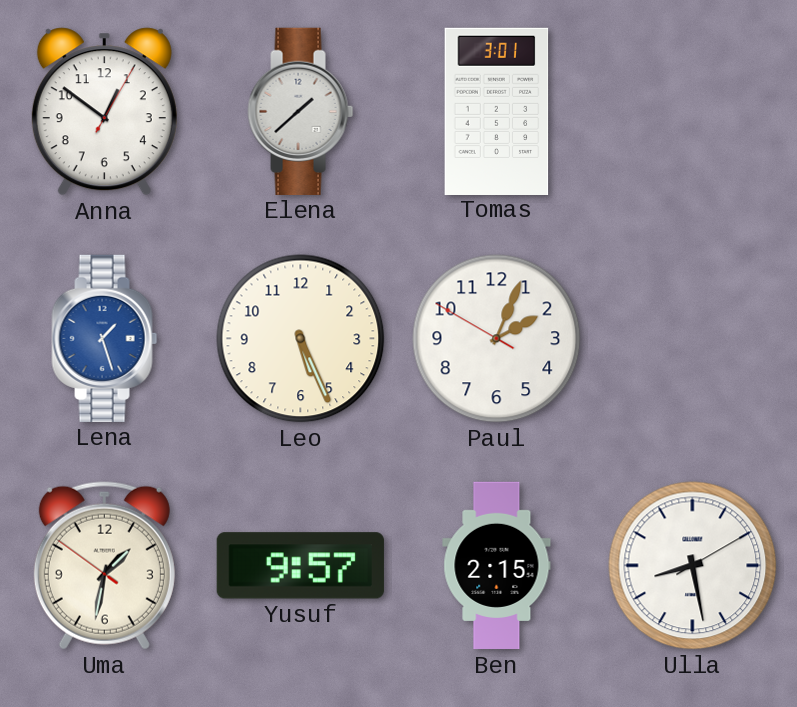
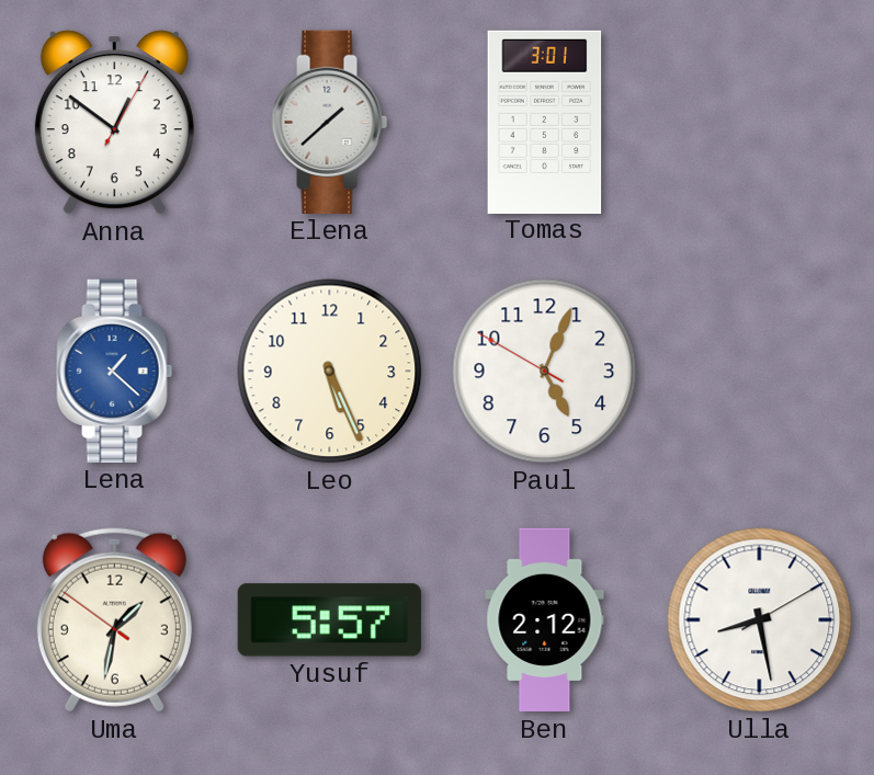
Lena: 1:27 -> 1:22 (115, 371)
Paul: 2:03 -> 5:03 (545, 372)
Yusuf: 9:57 -> 5:57 (329, 620)
Ben: 2:15 -> 2:12 (545, 620)
